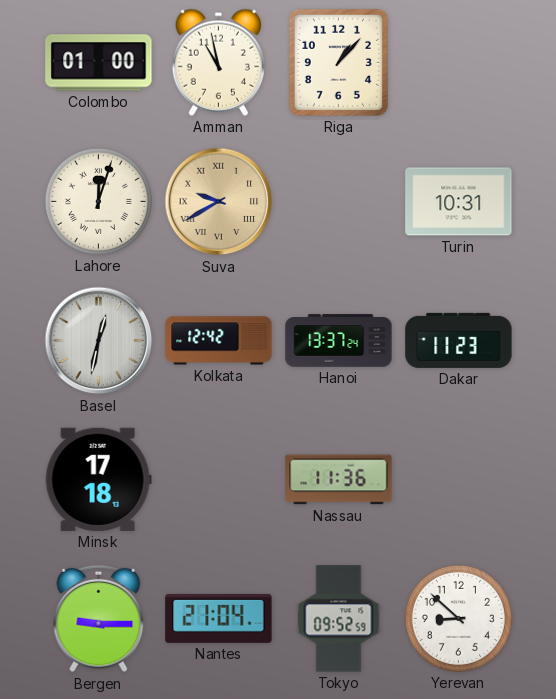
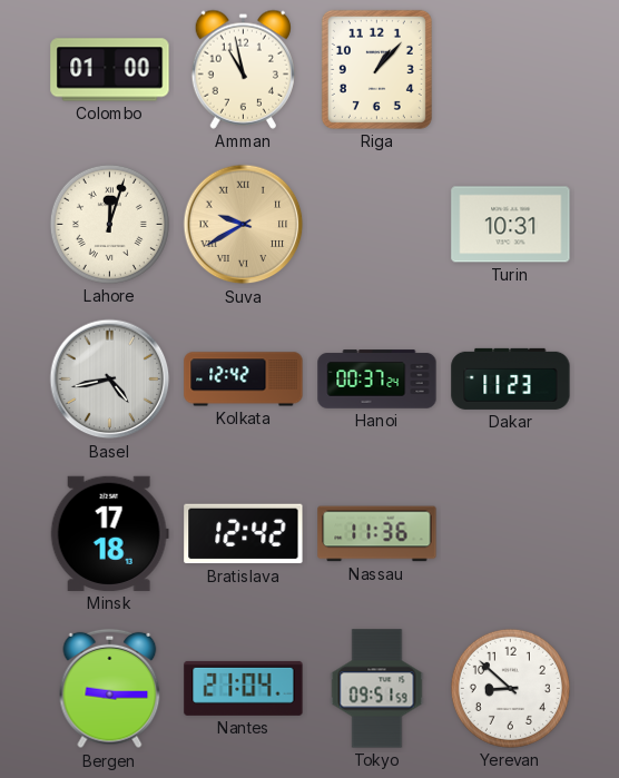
Basel: 12:32 -> 4:43 (110, 380)
Hanoi: 13:37 -> 00:37 (377, 380)
Bratislava: none -> 12:42 (244, 534)
Tokyo: 09:52 -> 09:51 (377, 689)
